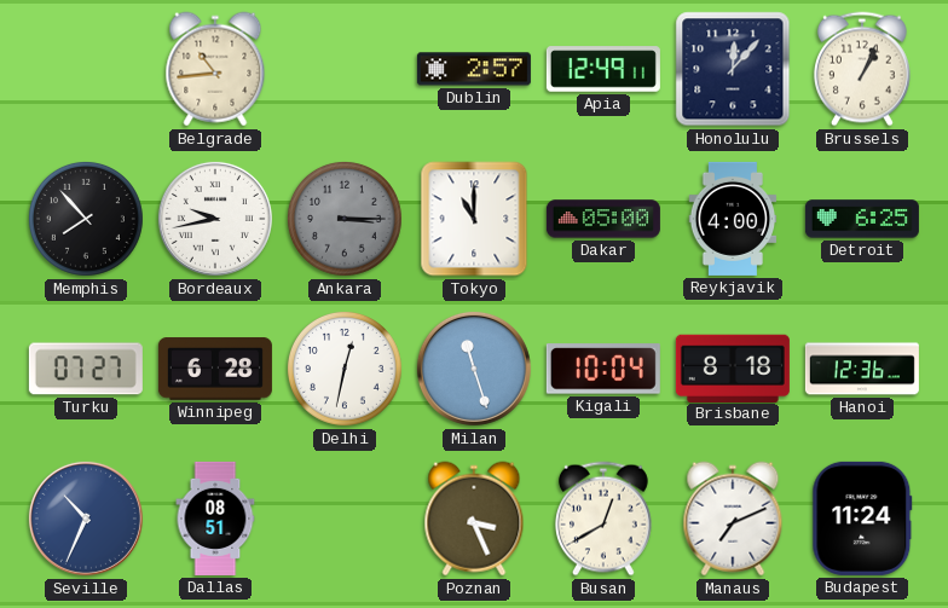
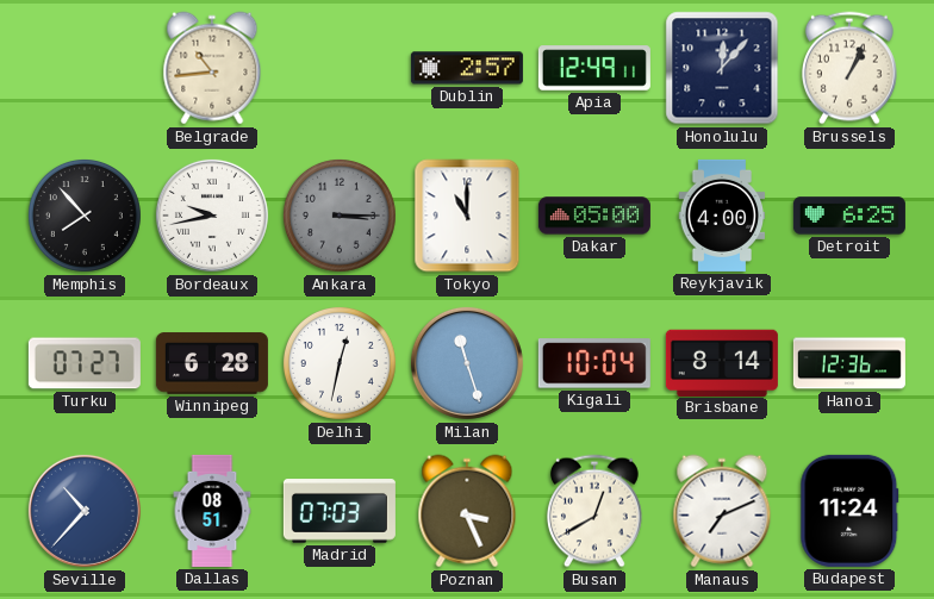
Brisbane: 8:18 -> 8:14 (722, 362)
Seville: 10:34 -> 10:37 (85, 511)
Madrid: none -> 07:03 (340, 511)
